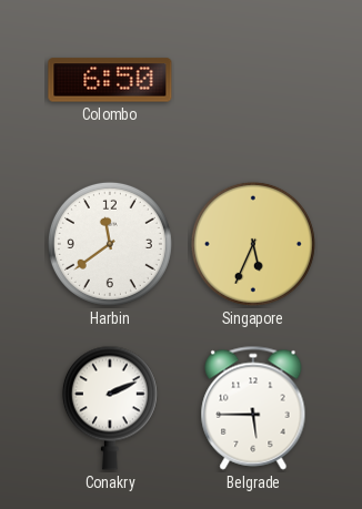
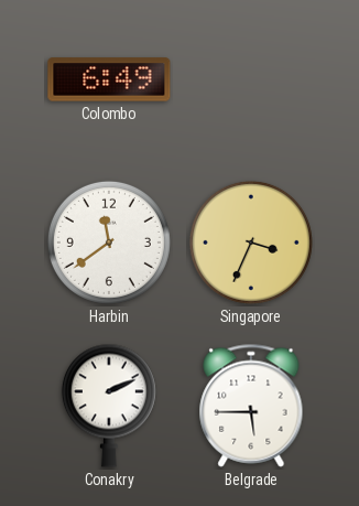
Colombo: 6:50 -> 6:49 (109, 79)
Singapore: 5:34 -> 3:34 (251, 243)
